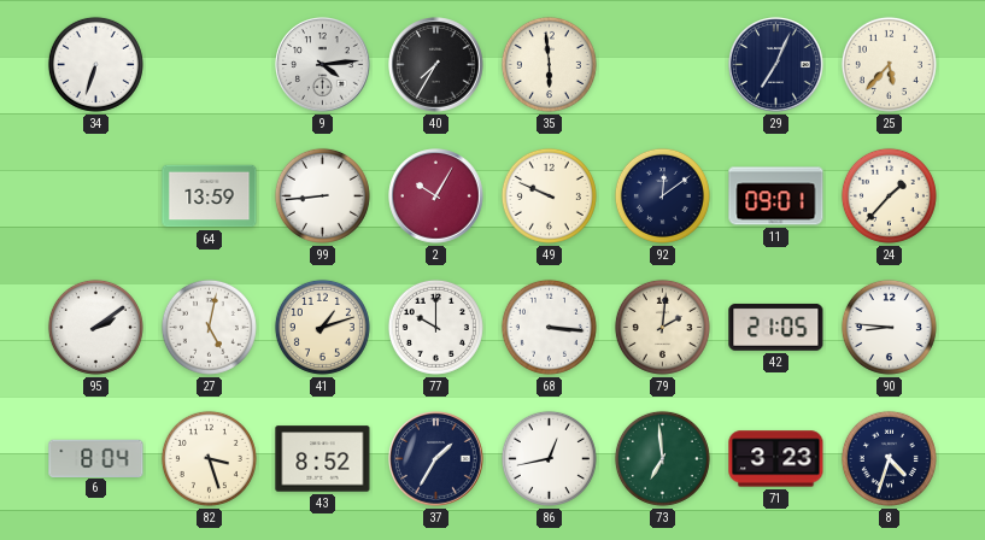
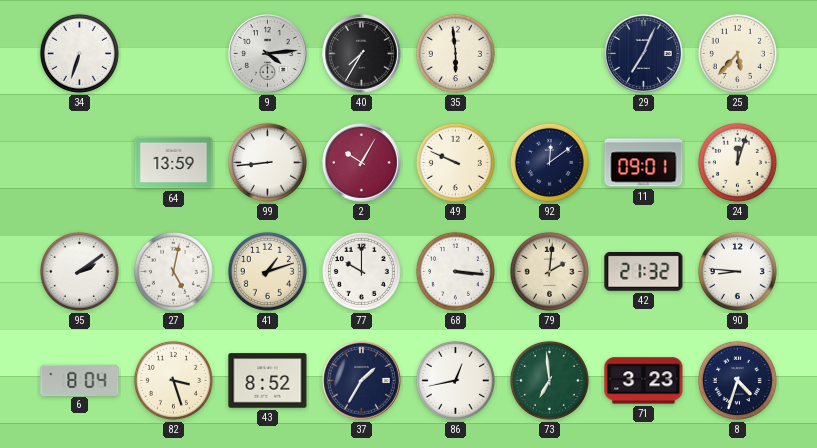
24: 1:37 -> 12:03 (737, 162)
42: 21:05 -> 21:32 (644, 271)
